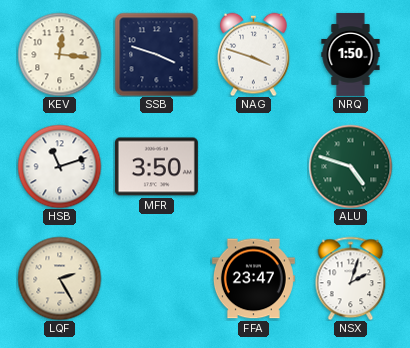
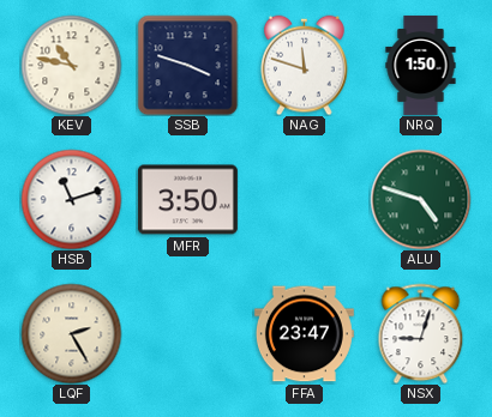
KEV: 12:16 -> 10:47 (71, 65)
NAG: 3:48 -> 11:48 (305, 65)
NSX: 2:03 -> 9:03 (421, 333)
